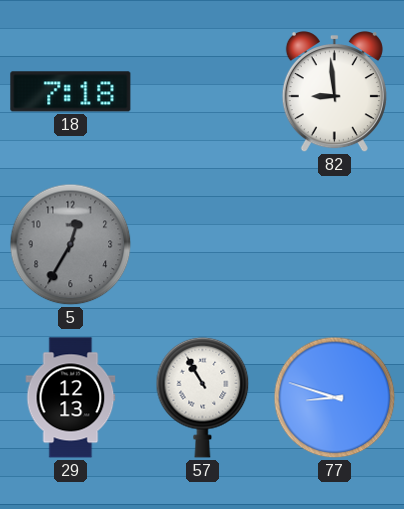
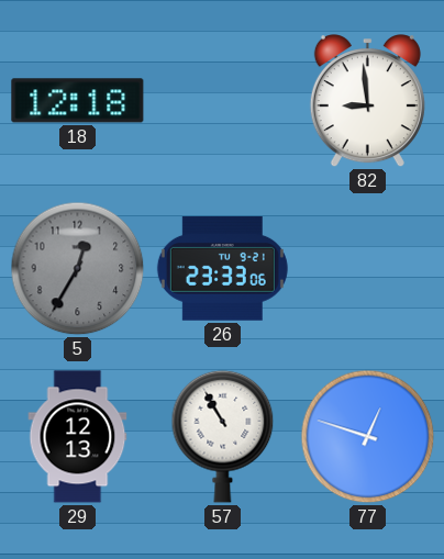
18: 7:18 -> 12:18 (78, 101)
26: none -> 23:33 (222, 268)
77: 8:48 -> 12:48 (368, 437)
